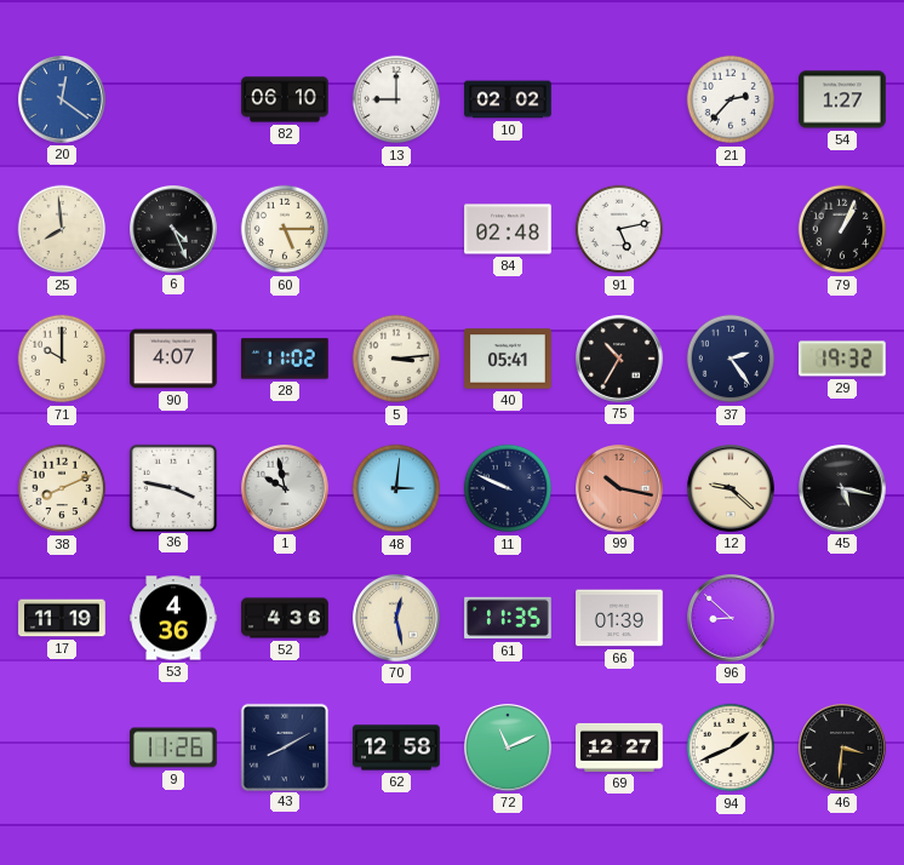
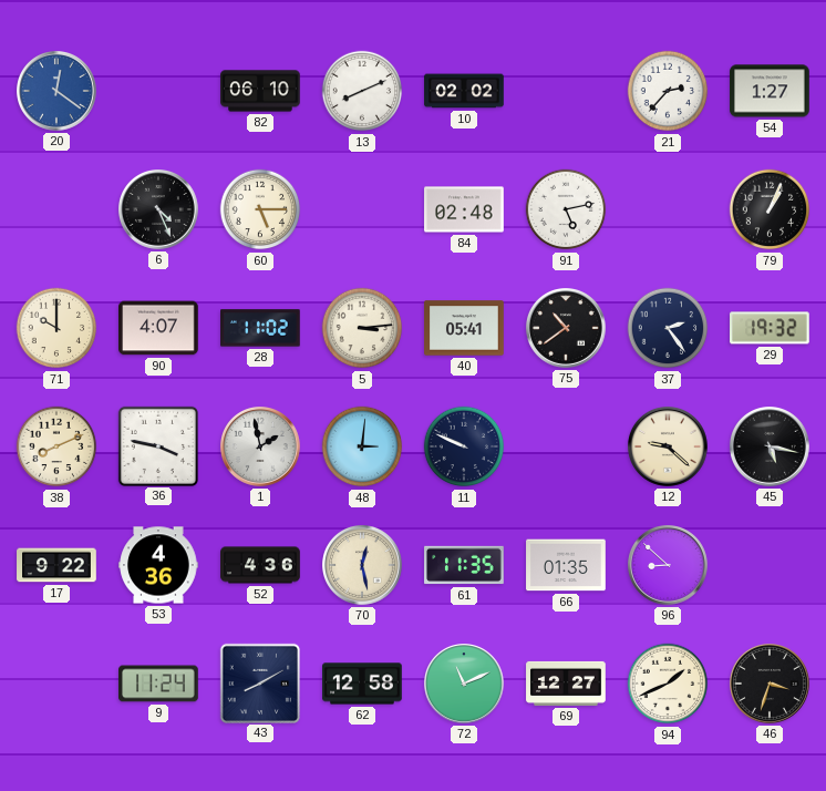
13: 9:00 -> 8:11 (362, 91)
25: 7:59 -> none (62, 229)
75: 10:35 -> 10:39 (567, 329)
1: 9:58 -> 1:58 (261, 448)
99: 10:17 -> none (620, 489)
17: 11:19 -> 9:22 (56, 565)
66: 01:39 -> 01:35 (566, 565)
9: 11:26 -> 11:24 (158, 684)
46: 3:31 -> 3:33 (771, 685)
